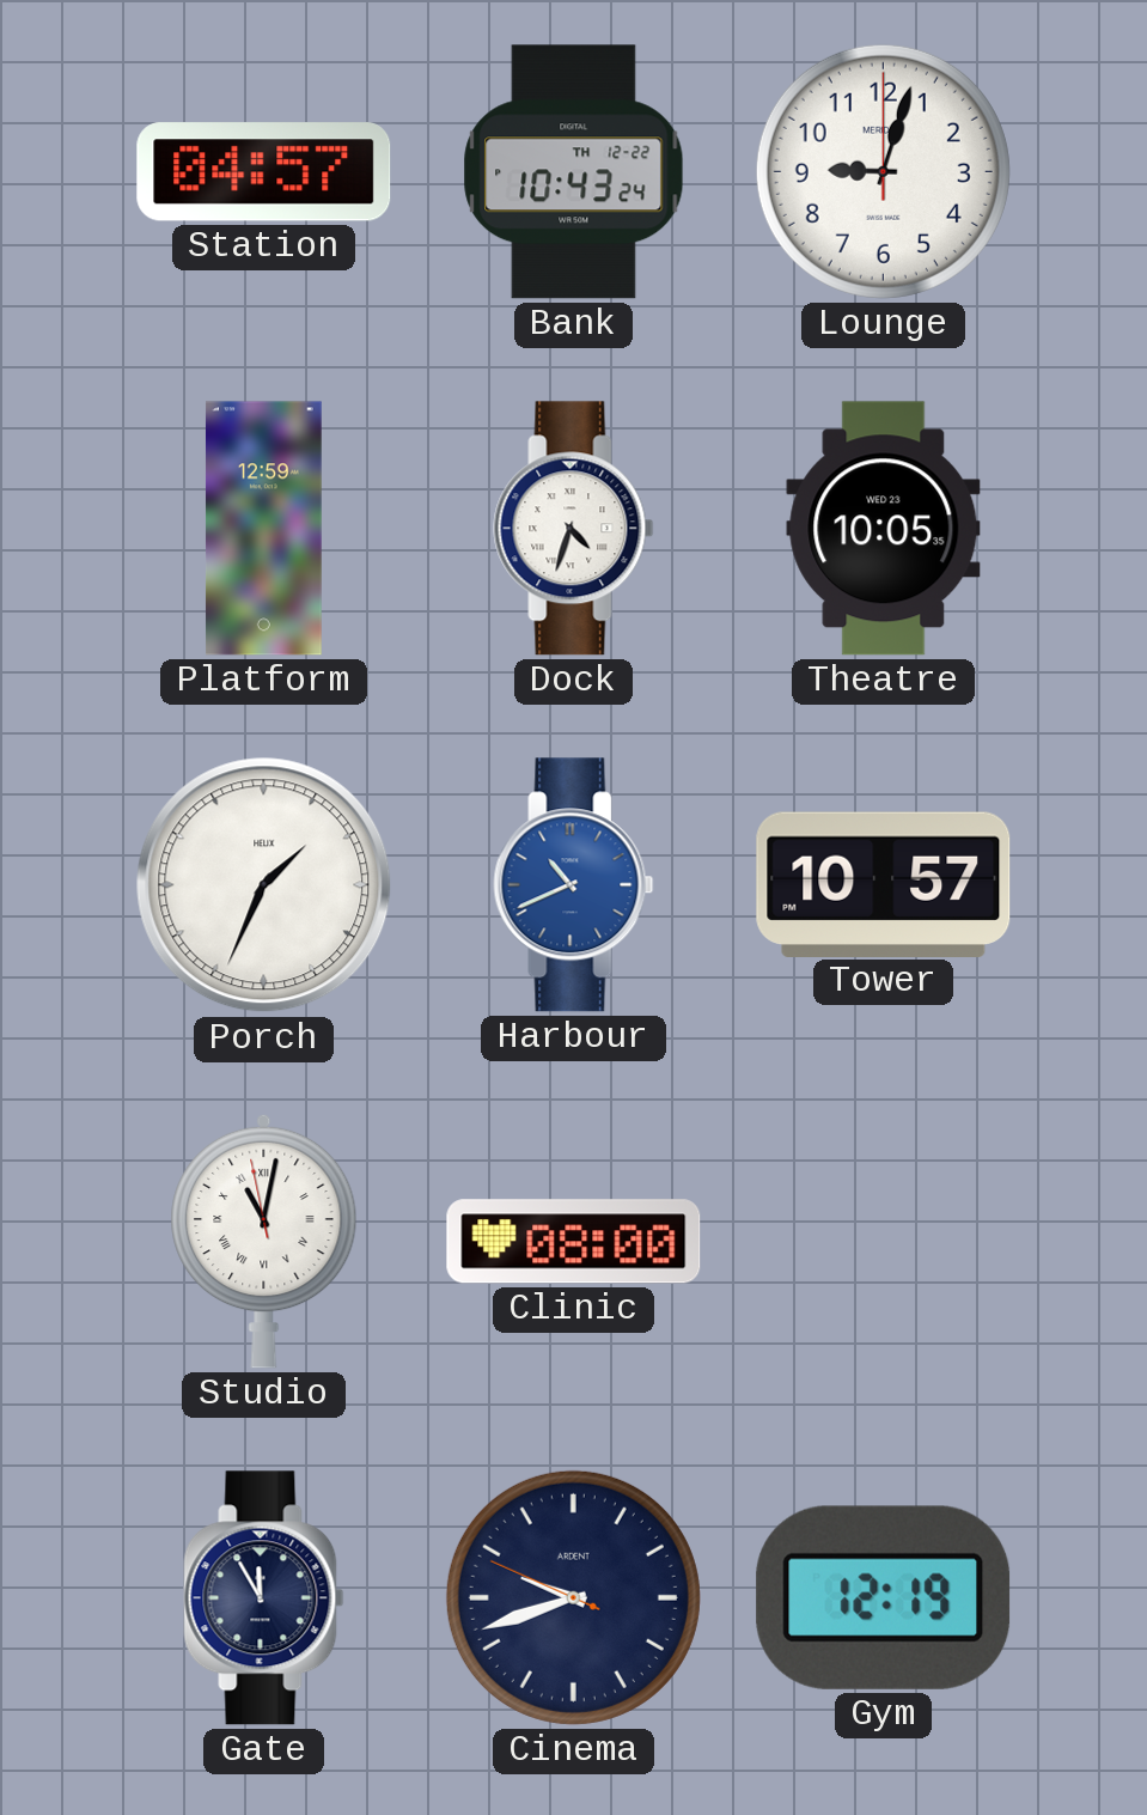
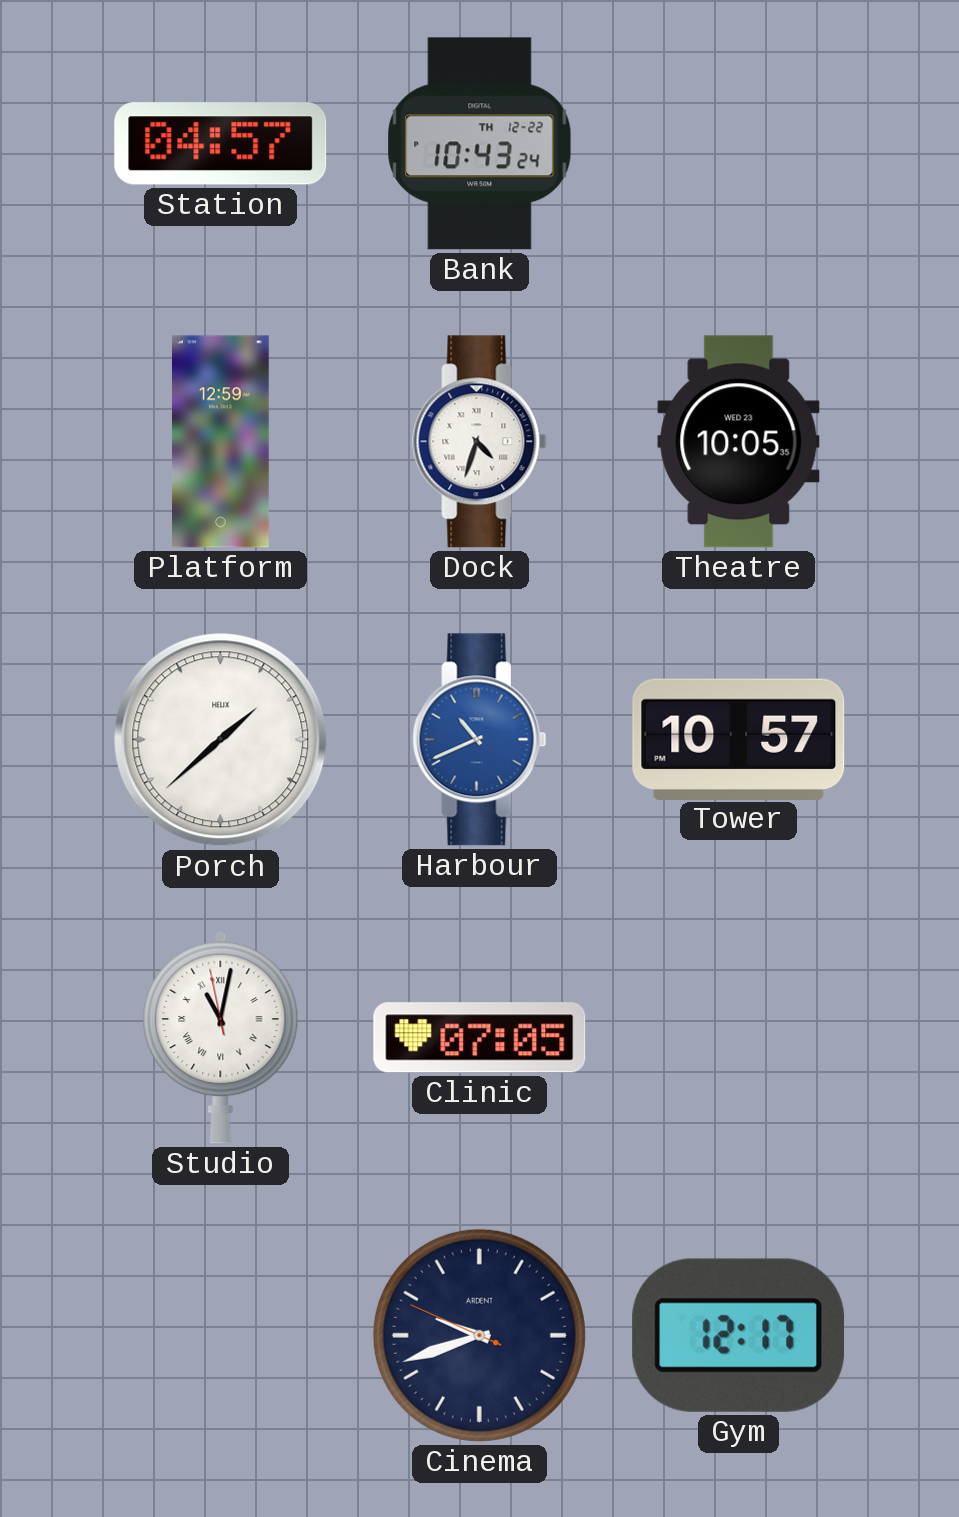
Lounge: 9:03 -> none (883, 171)
Porch: 1:34 -> 1:38 (221, 740)
Clinic: 08:00 -> 07:05 (480, 1038)
Gate: 11:55 -> none (264, 1598)
Gym: 12:19 -> 12:17 (739, 1335)
